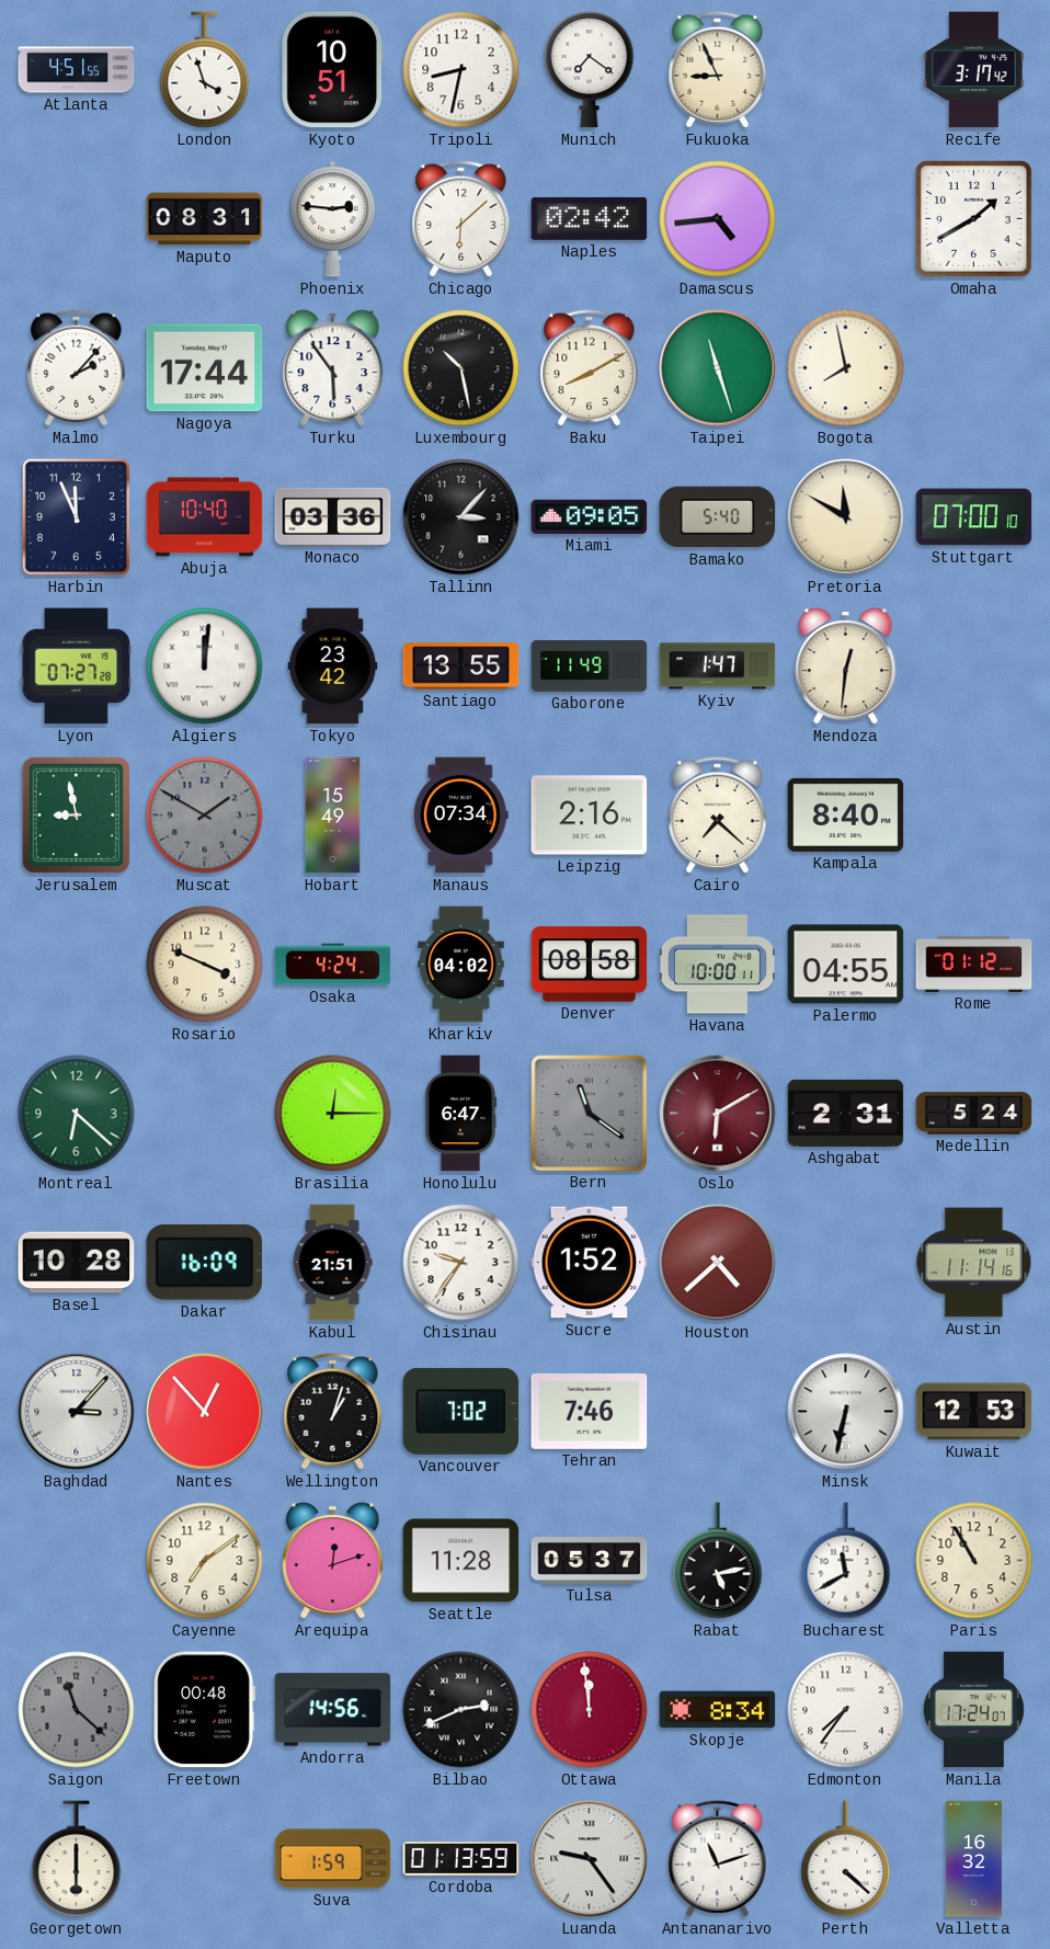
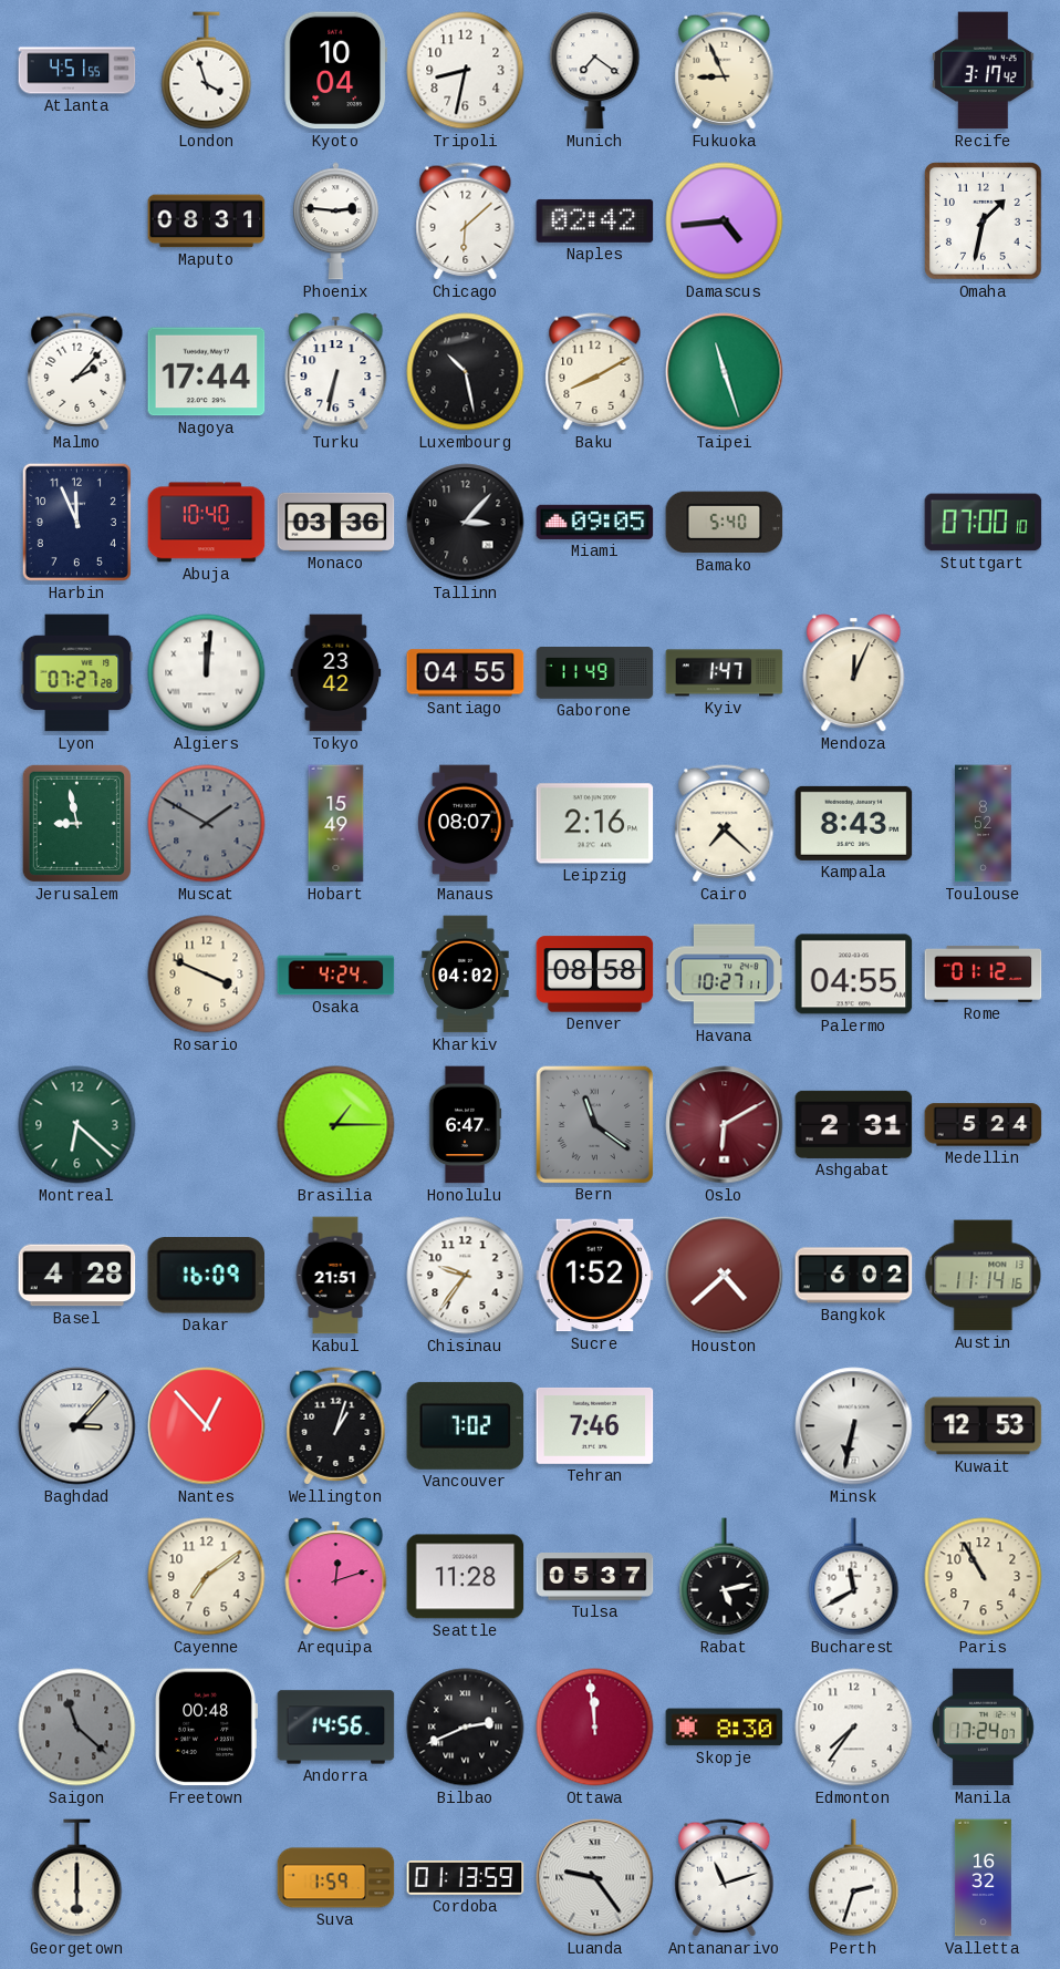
Kyoto: 10:51 -> 10:04 (335, 71)
Omaha: 1:40 -> 1:32 (984, 221)
Turku: 5:54 -> 6:32 (336, 372)
Bogota: 7:58 -> none (846, 368)
Pretoria: 11:50 -> none (846, 517)
Santiago: 13:55 -> 04:55 (466, 673)
Mendoza: 12:31 -> 12:04 (854, 673)
Manaus: 07:34 -> 08:07 (466, 824)
Kampala: 8:40 -> 8:43 (854, 823)
Toulouse: none -> 8:52 (984, 824)
Havana: 10:00 -> 10:27 (724, 975)
Brasilia: 12:15 -> 1:15 (336, 1125)
Basel: 10:28 -> 4:28 (77, 1276)
Bangkok: none -> 6:02 (854, 1276)
Skopje: 8:34 -> 8:30 (725, 1728)
Perth: 4:22 -> 2:33 (854, 1878)
